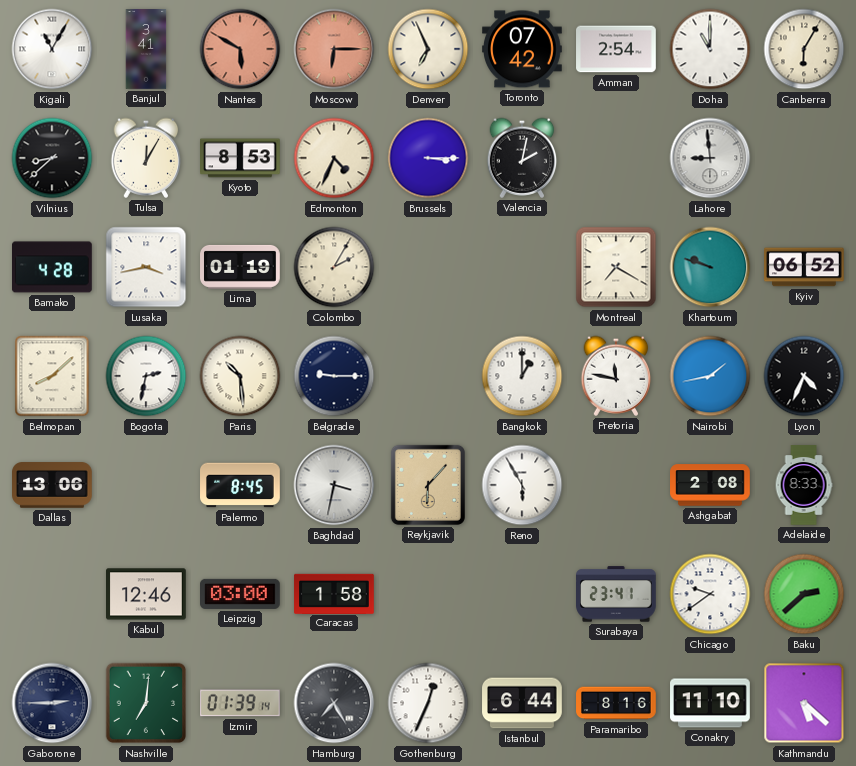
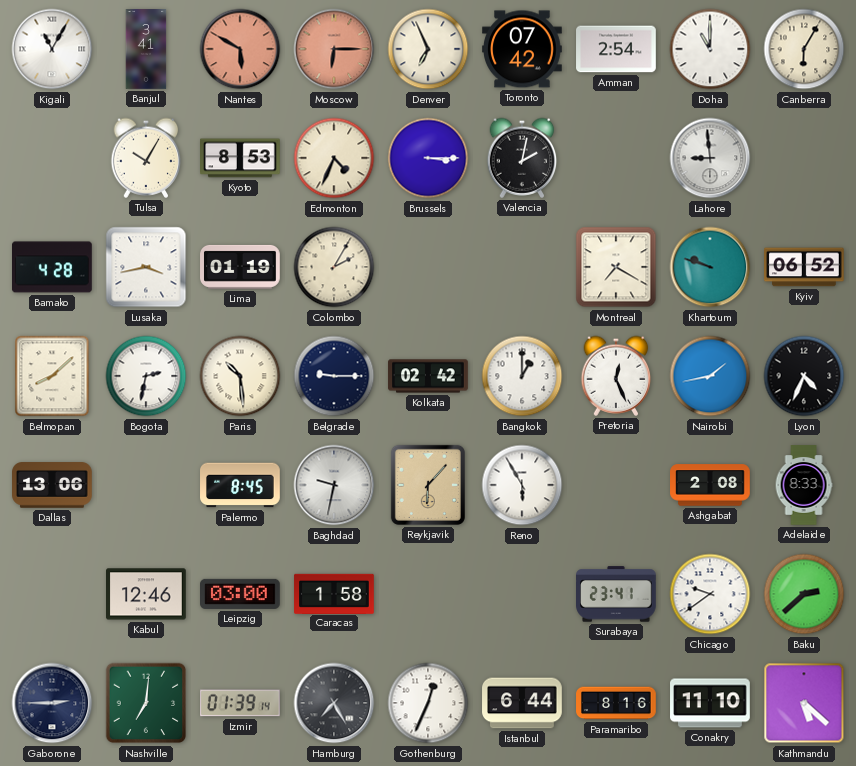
Vilnius: 8:38 -> none (52, 158)
Tulsa: 12:05 -> 10:05 (146, 158)
Kolkata: none -> 02:42 (428, 376)
Pretoria: 11:47 -> 12:26 (616, 376)
Baghdad: 3:32 -> 9:32 (334, 485)
